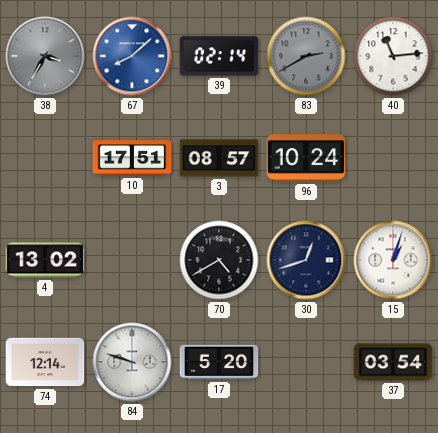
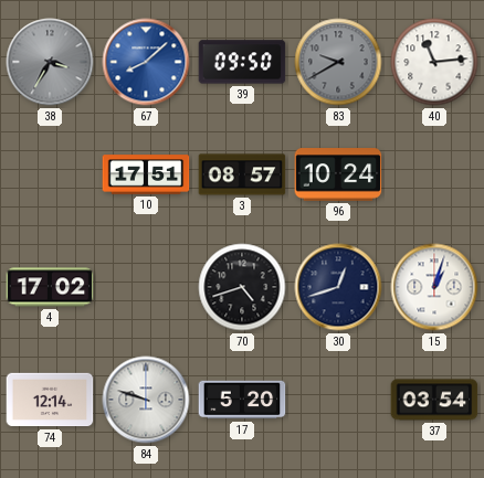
39: 02:14 -> 09:50 (242, 62)
83: 2:40 -> 9:40 (338, 62)
4: 13:02 -> 17:02 (50, 287)
70: 4:40 -> 4:42 (242, 287)
